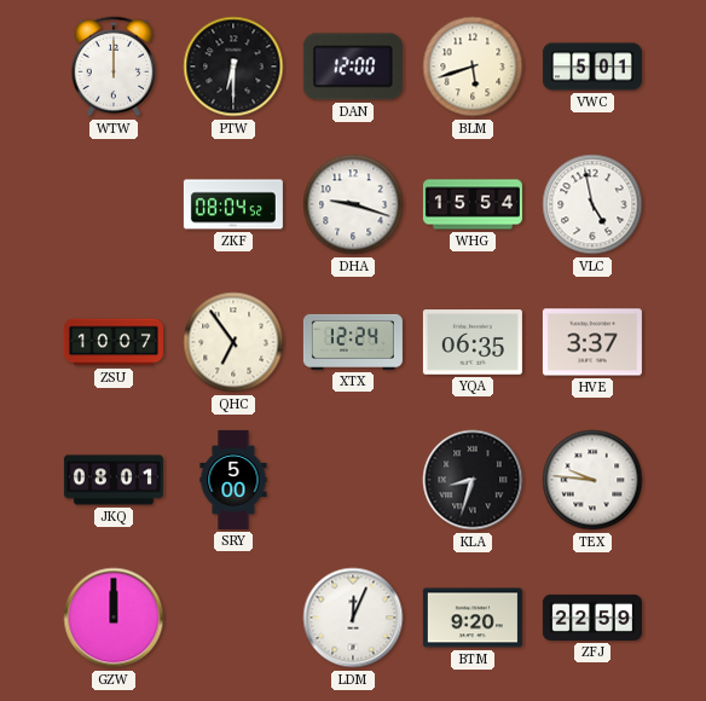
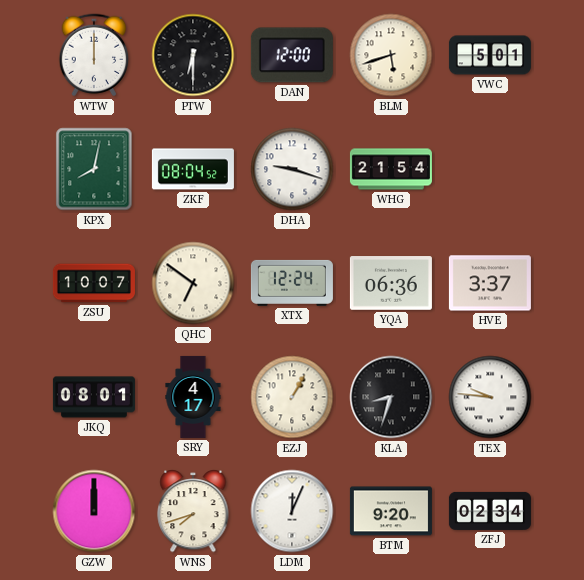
KPX: none -> 8:02 (94, 169)
WHG: 15:54 -> 21:54 (391, 169)
VLC: 4:58 -> none (592, 204)
QHC: 6:54 -> 6:51 (193, 283)
YQA: 06:35 -> 06:36 (391, 283)
SRY: 5:00 -> 4:17 (193, 397)
EZJ: none -> 1:05 (292, 397)
WNS: none -> 7:42 (193, 512)
ZFJ: 22:59 -> 02:34 (490, 511)
